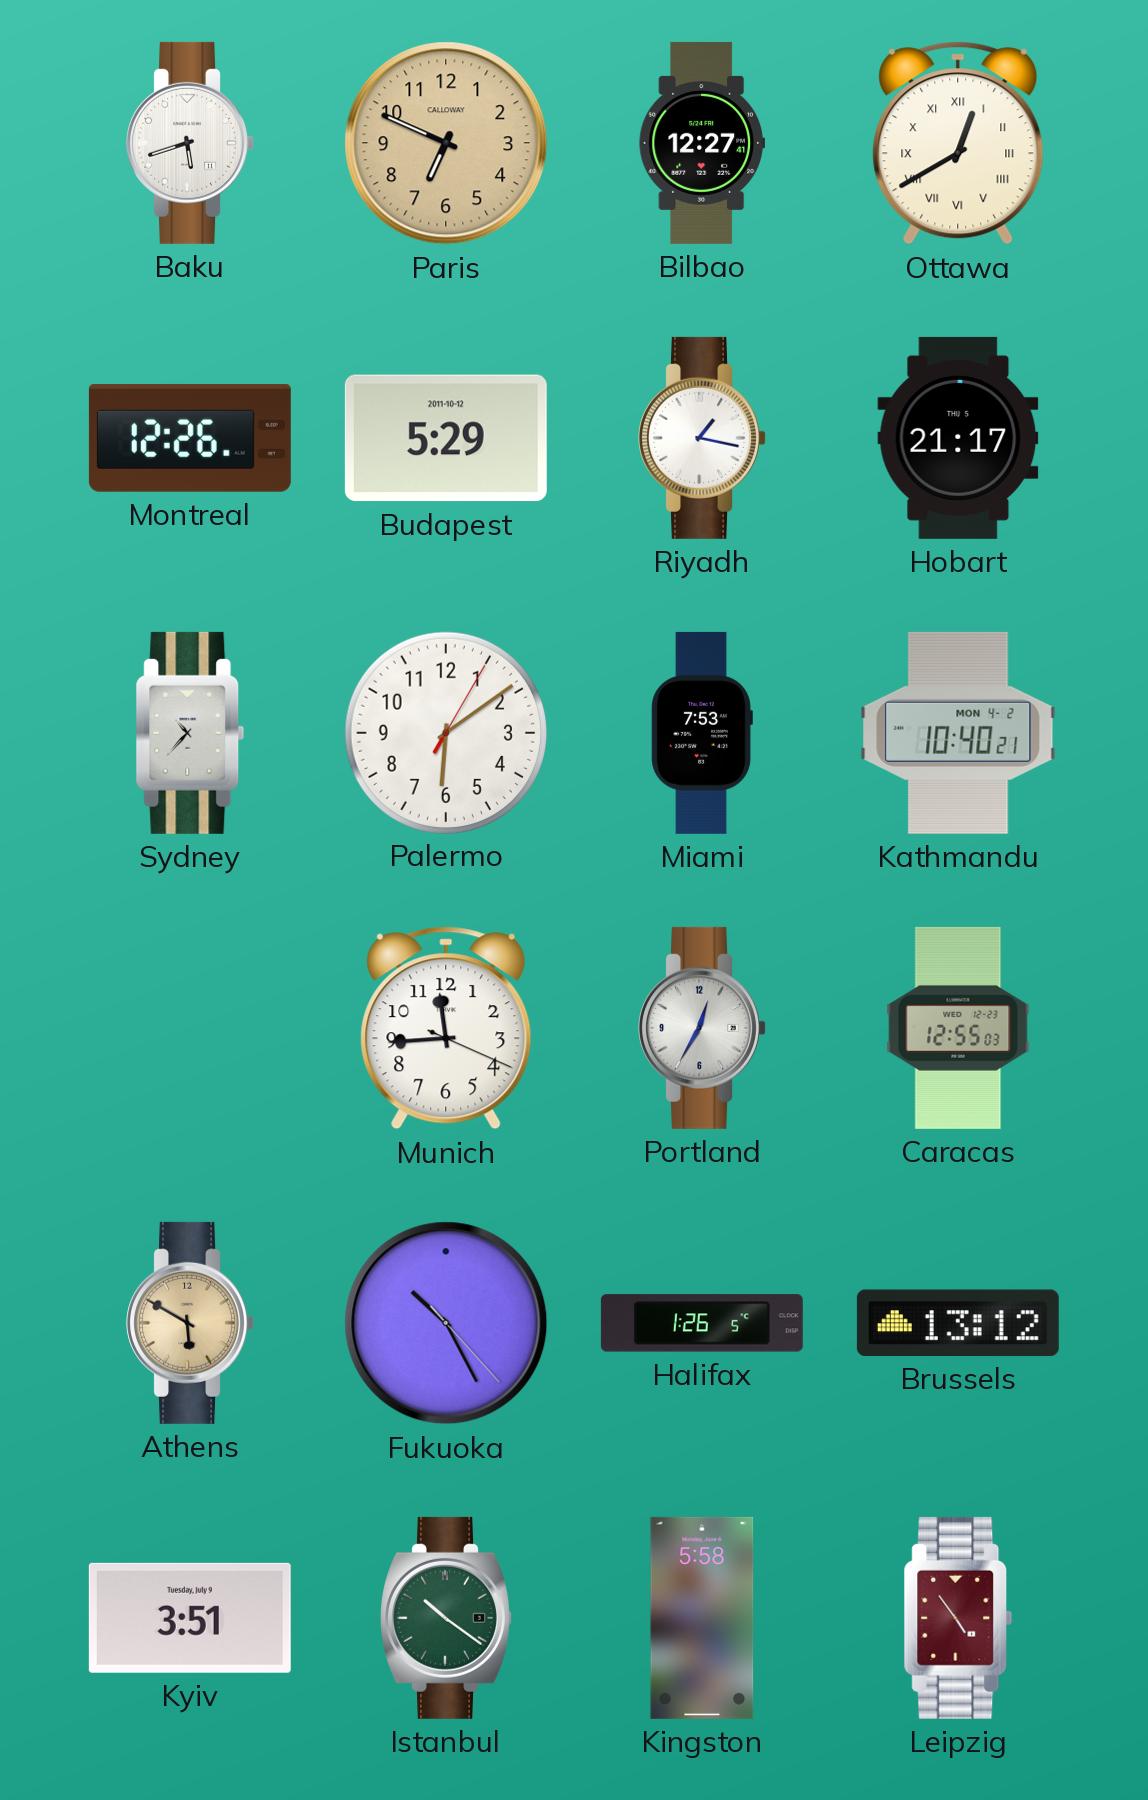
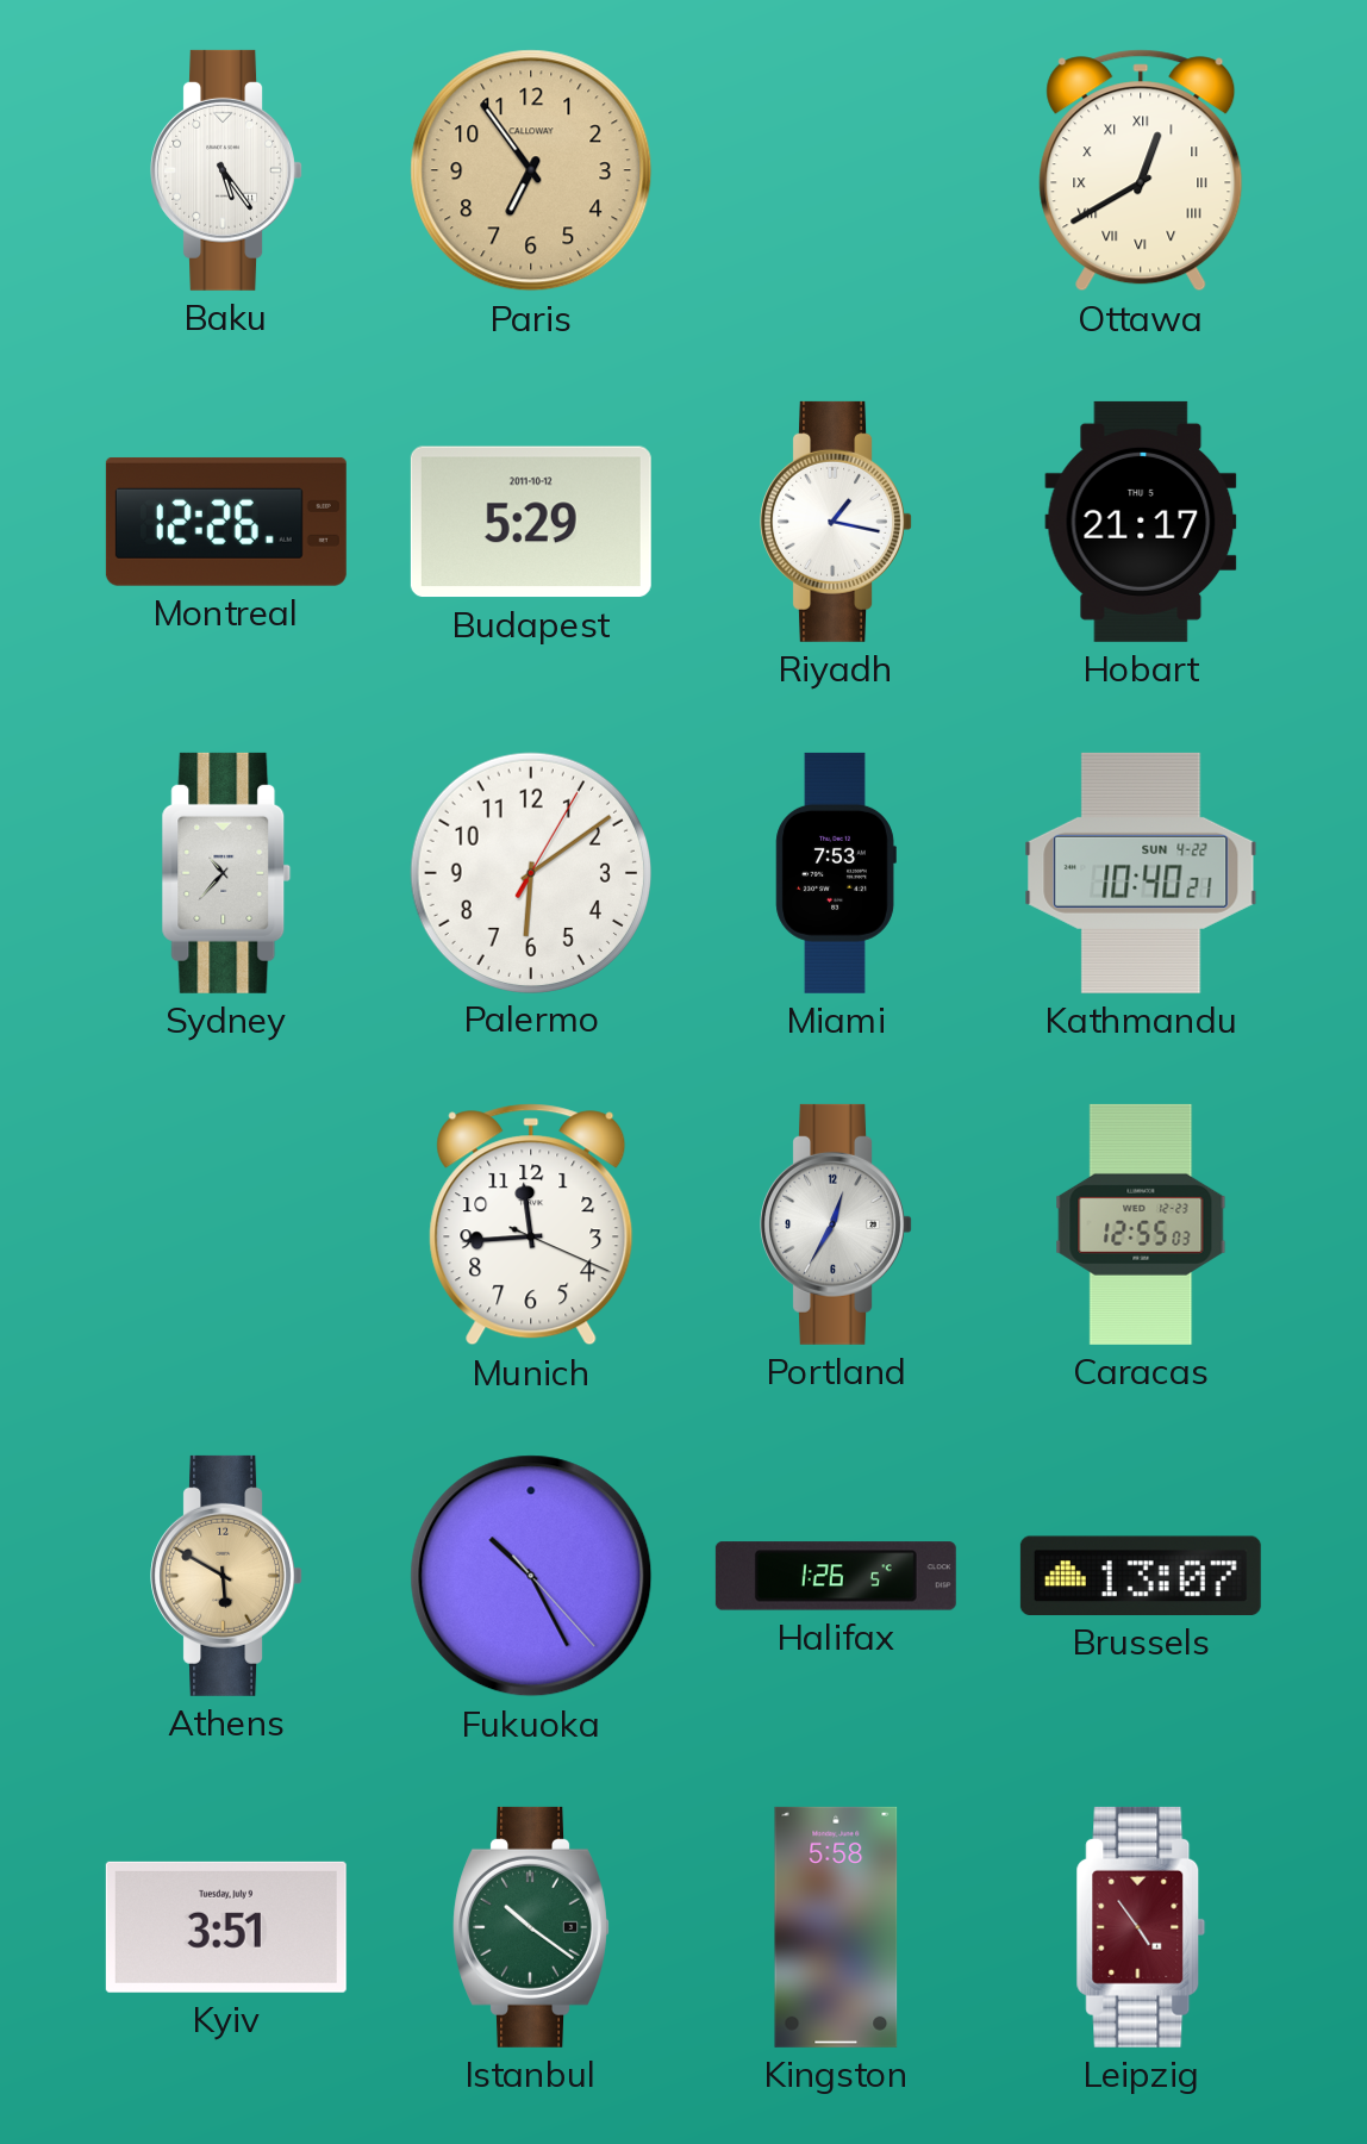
Baku: 5:42 -> 5:24 (226, 170)
Paris: 6:49 -> 6:54 (531, 170)
Bilbao: 12:27 -> none (701, 143)
Kathmandu date: MON 4-2 -> SUN 4-22 (1141, 873)
Brussels: 13:12 -> 13:07 (1141, 1576)
